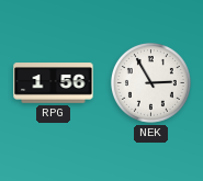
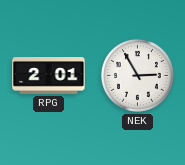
RPG: 1:56 -> 2:01 (49, 76)
